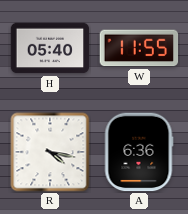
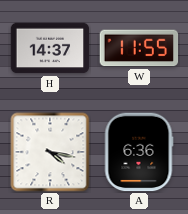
H: 05:40 -> 14:37 (50, 48)
